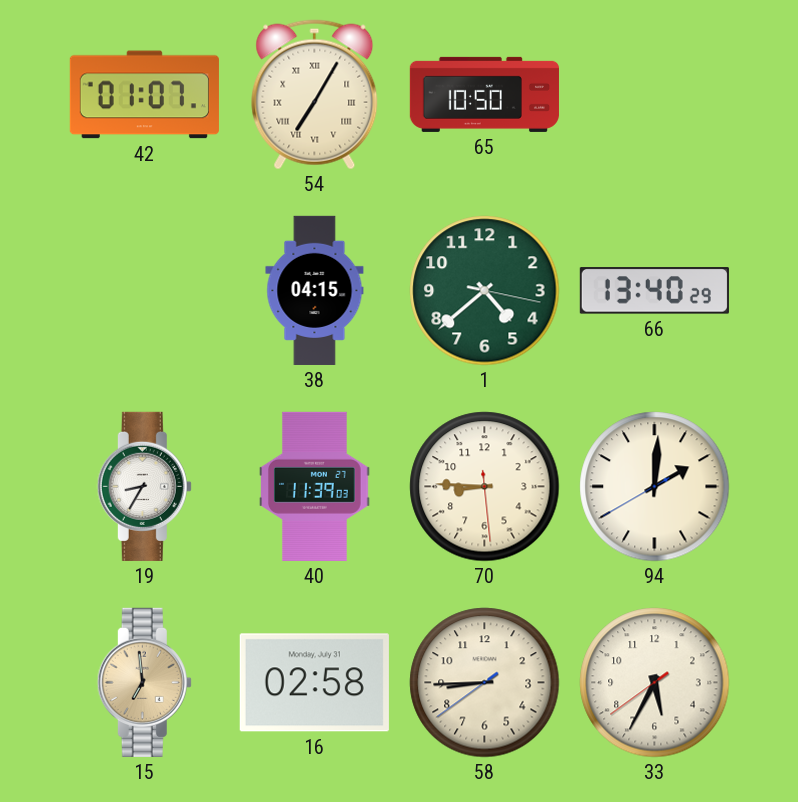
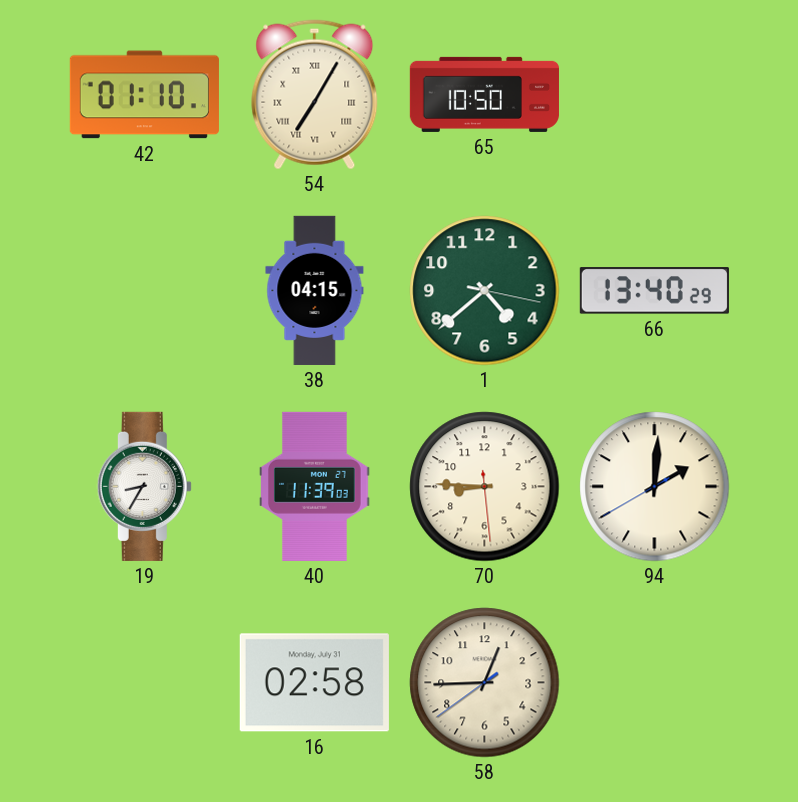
42: 01:07 -> 01:10 (144, 95)
15: 6:59 -> none (144, 682)
58: 8:44 -> 12:44 (485, 683)
33: 5:34 -> none (655, 683)
